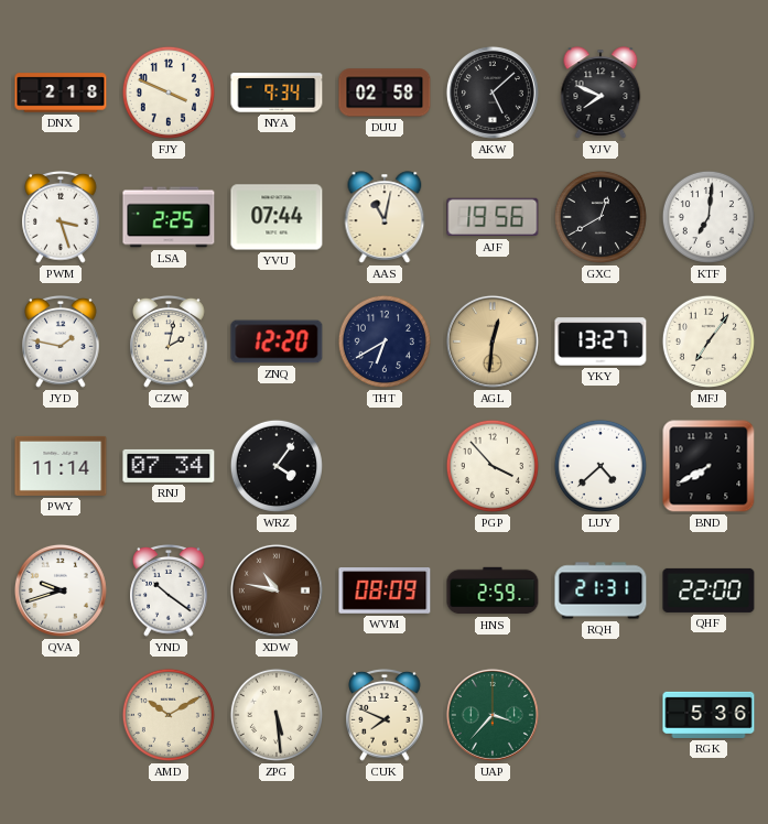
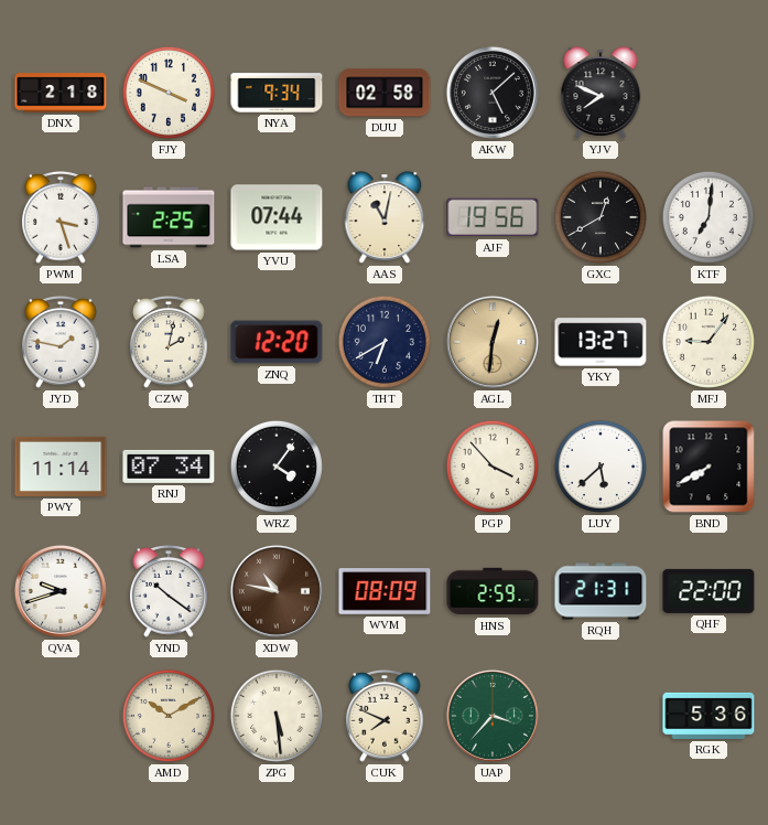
MFJ: 7:06 -> 9:06 (708, 342)
LUY: 4:38 -> 5:38 (601, 467)
